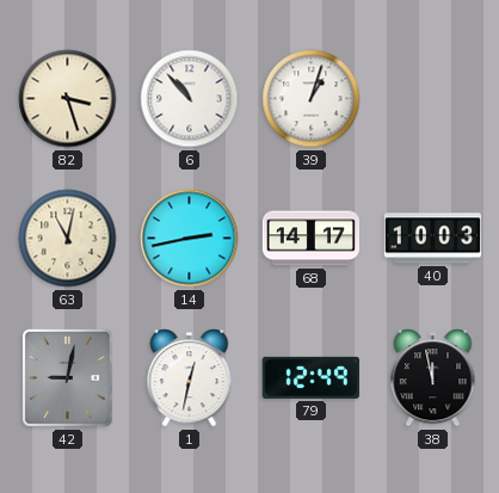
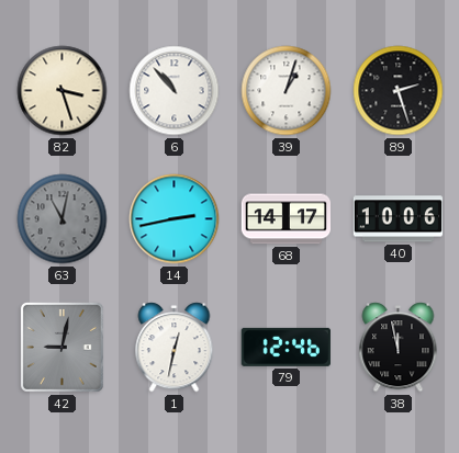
89: none -> 2:27 (399, 91)
63 dial: cream -> grey (63, 219)
40: 10:03 -> 10:06 (399, 219)
79: 12:49 -> 12:46 (286, 347)
